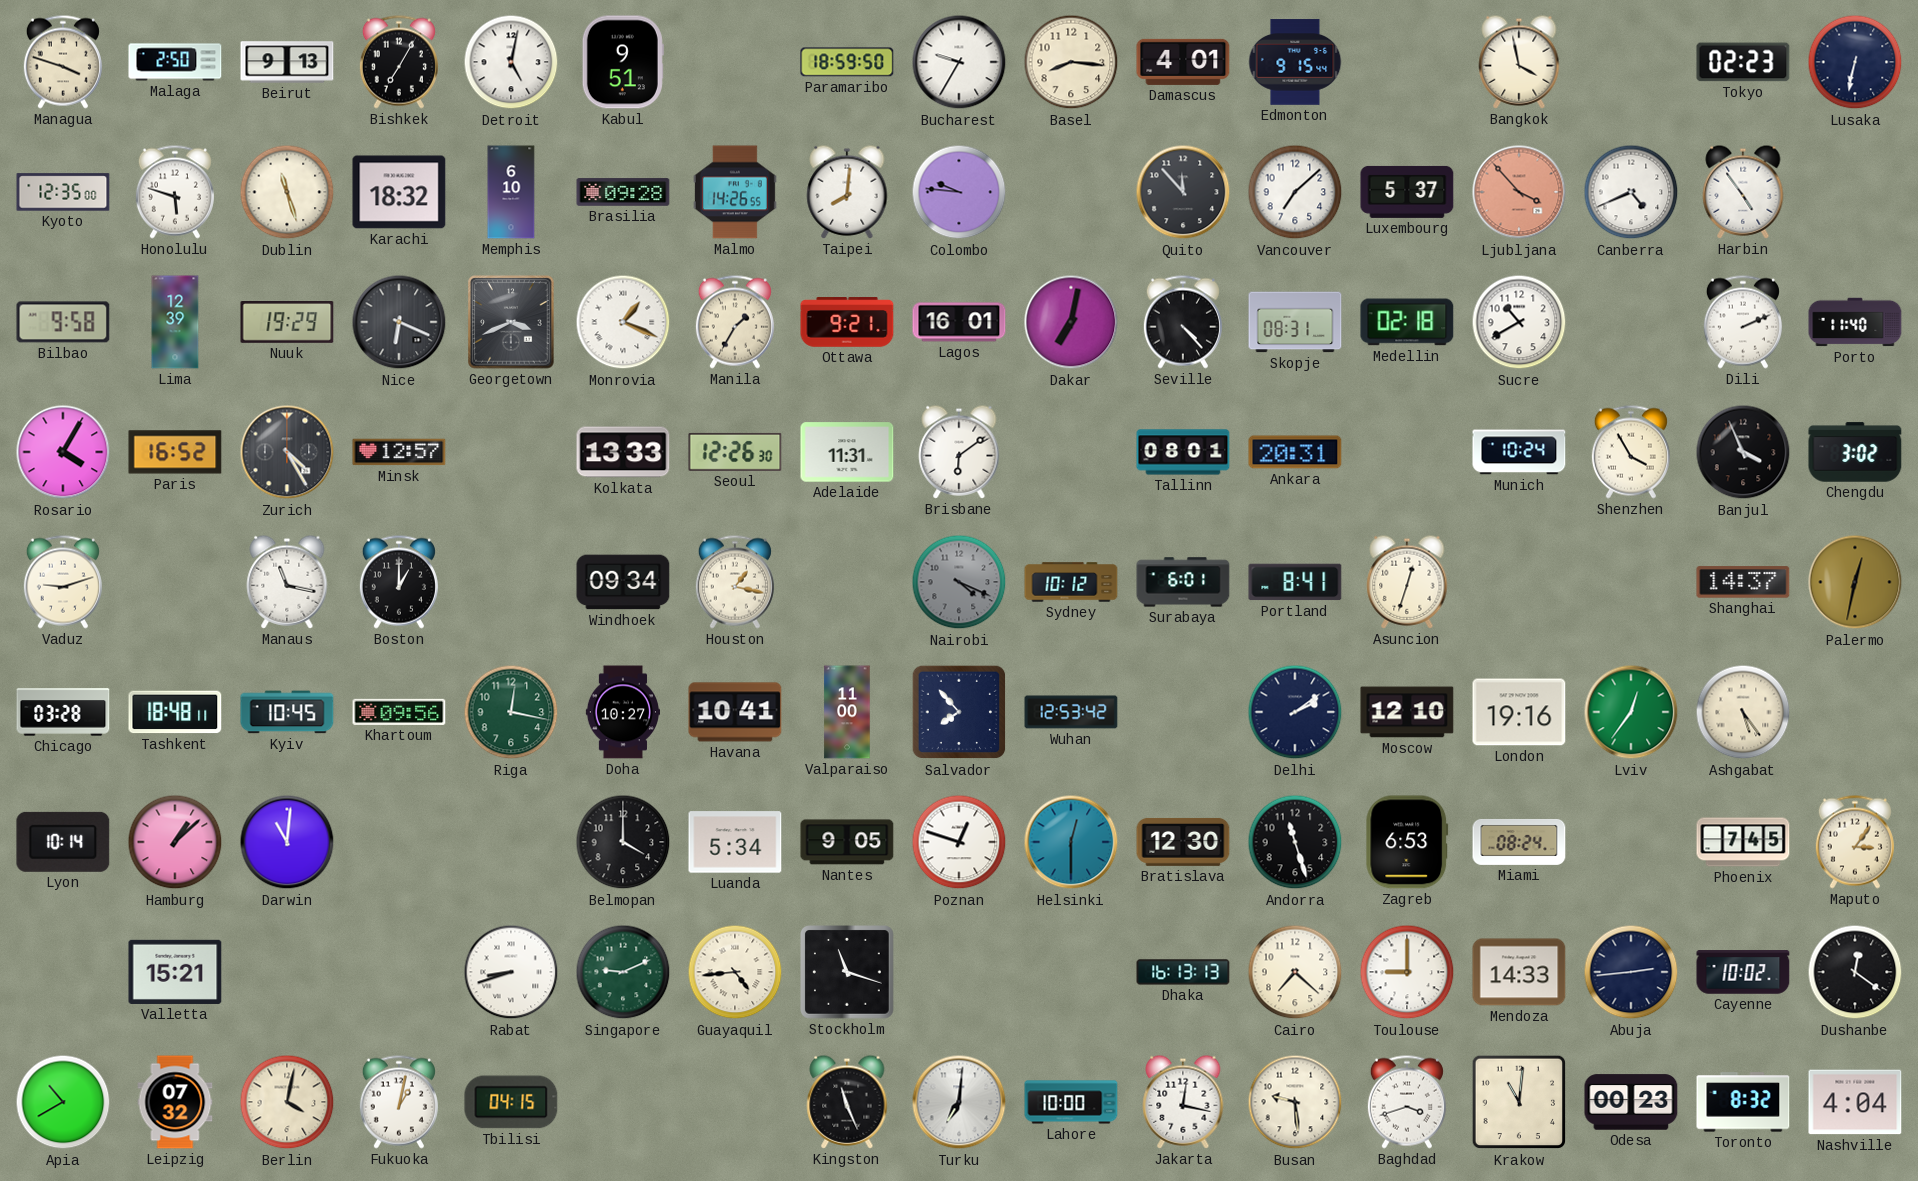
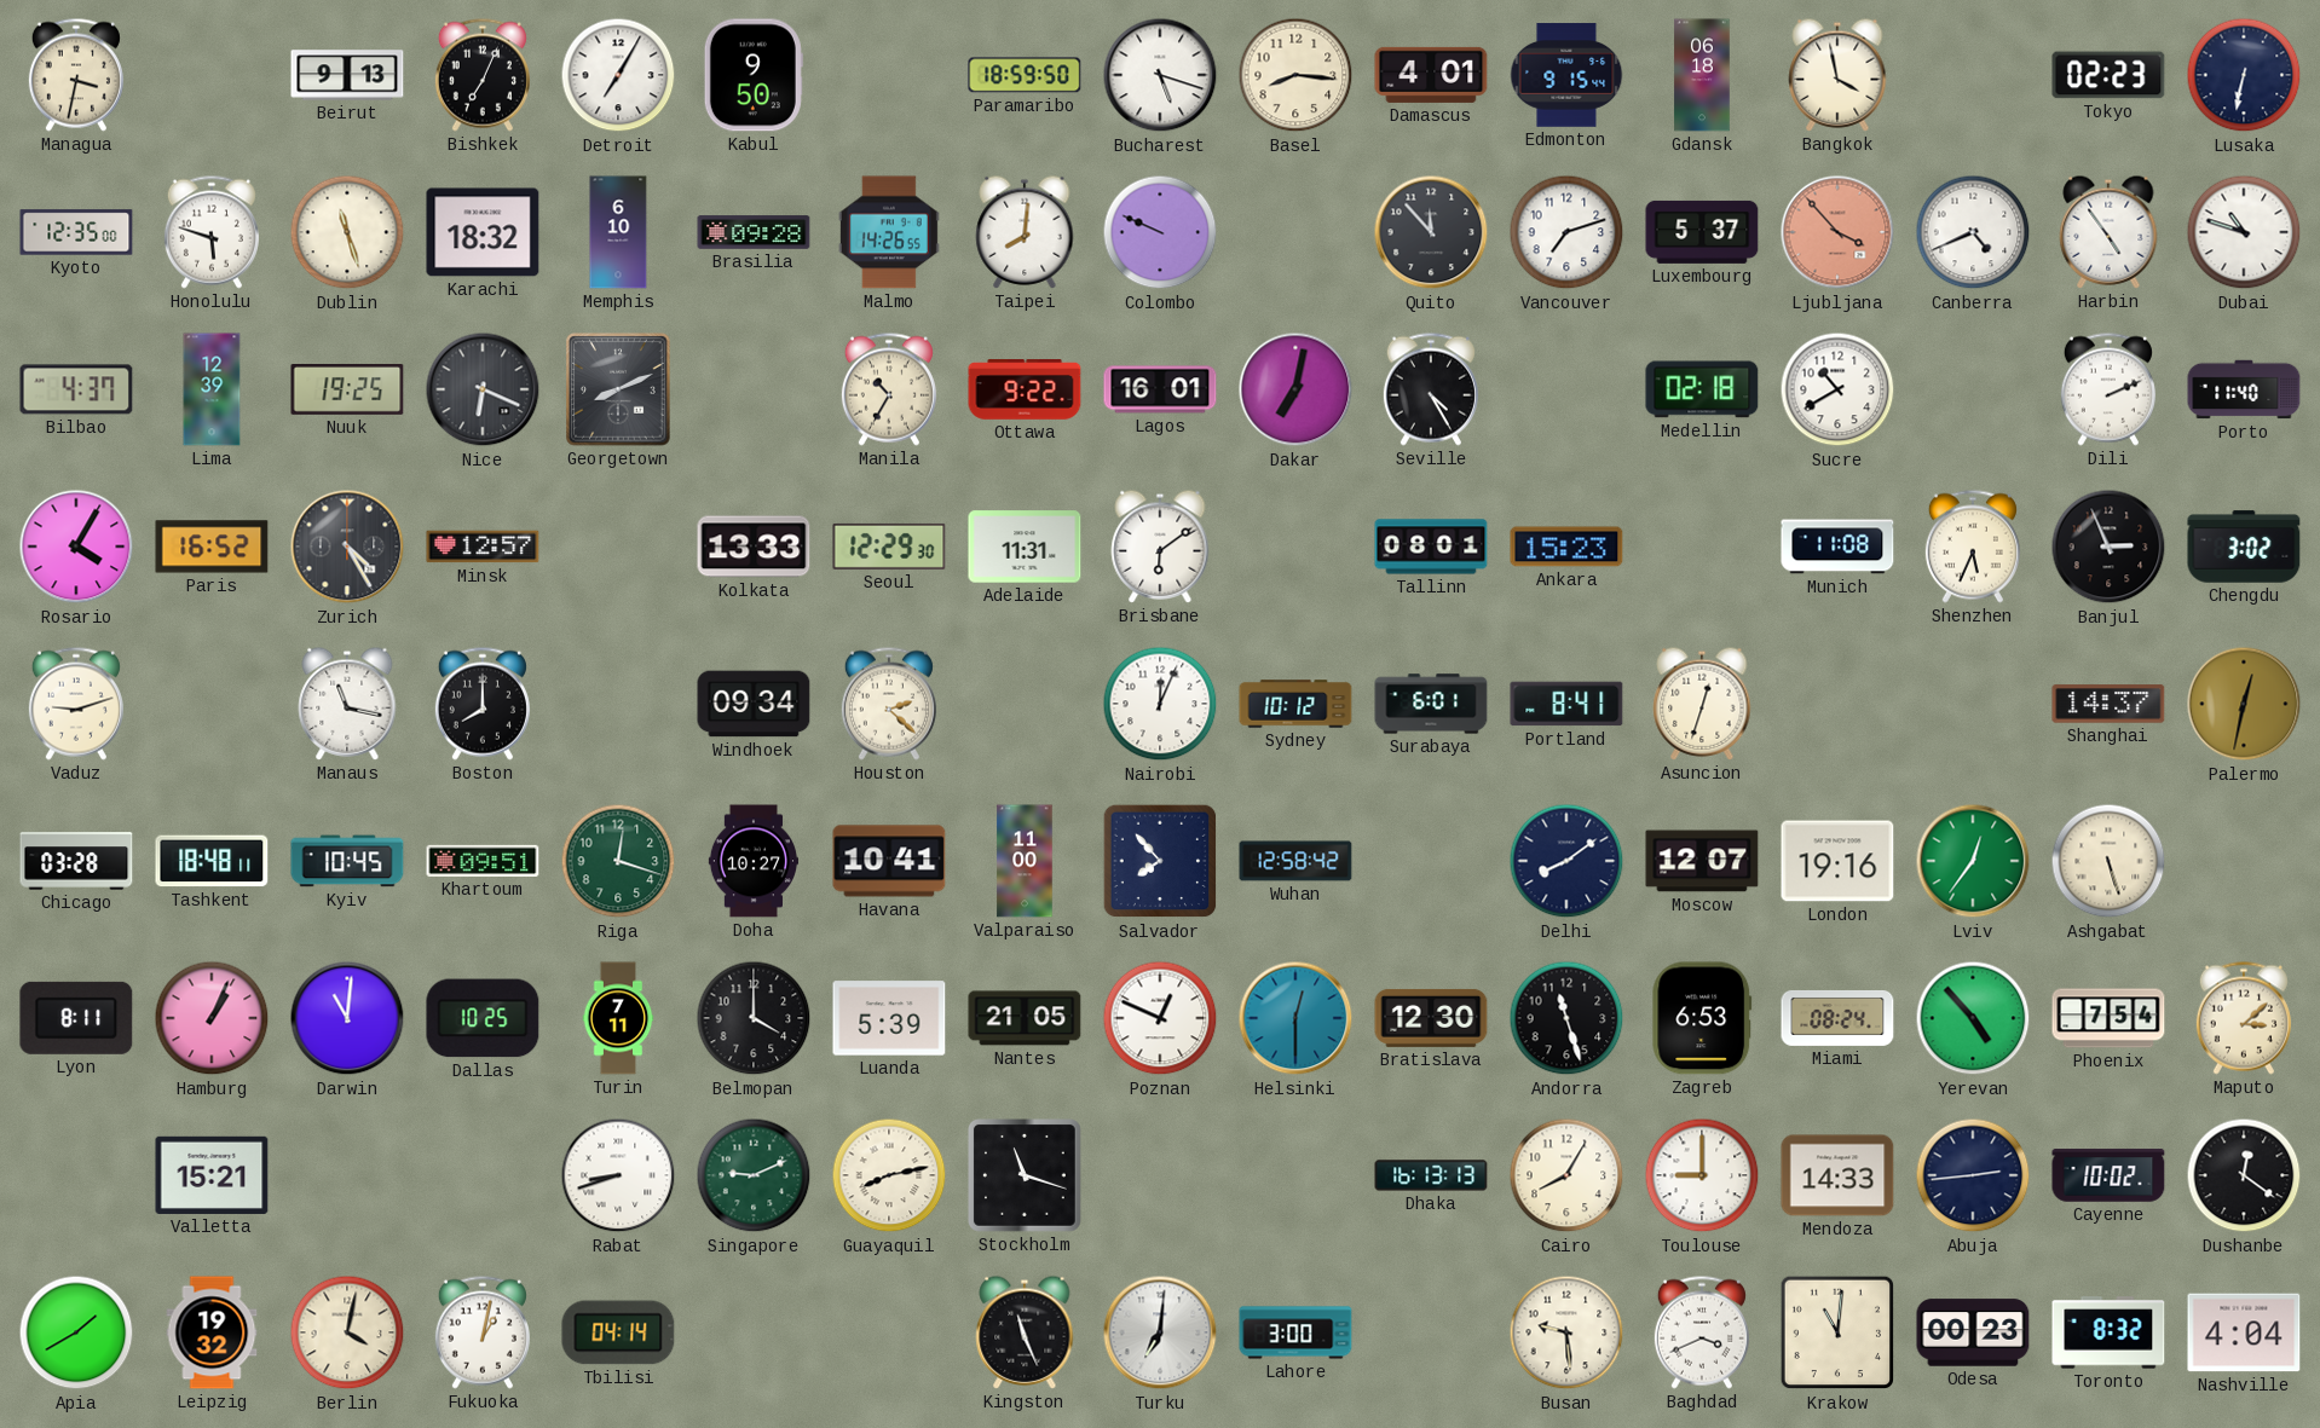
Managua: 3:48 -> 3:32 (76, 75)
Malaga: 2:50 -> none (175, 62)
Bishkek: 7:05 -> 7:04 (483, 75)
Detroit: 5:02 -> 7:05 (618, 75)
Kabul: 9:51 -> 9:50 (754, 75)
Bucharest: 9:35 -> 5:18 (1160, 75)
Gdansk: none -> 06:18 (1702, 75)
Colombo: 9:46 -> 9:49 (1160, 232)
Vancouver: 7:08 -> 7:12 (1566, 232)
Dubai: none -> 10:48 (2244, 232)
Bilbao: 9:58 -> 4:37 (76, 389)
Nuuk: 19:29 -> 19:25 (347, 391)
Georgetown: 3:41 -> 8:11 (618, 389)
Monrovia: 1:19 -> none (623, 322)
Manila: 1:35 -> 10:35 (889, 389)
Ottawa: 9:21 -> 9:22 (1025, 389)
Seville: 4:23 -> 4:25 (1431, 389)
Skopje: 08:31 -> none (1295, 322)
Seoul: 12:26 -> 12:29 (889, 547)
Ankara: 20:31 -> 15:23 (1566, 547)
Munich: 10:24 -> 11:08 (1837, 547)
Shenzhen: 3:55 -> 5:34 (1973, 547)
Banjul: 3:56 -> 2:56 (2108, 547)
Boston: 1:00 -> 8:00 (483, 704)
Houston: 1:17 -> 2:22 (889, 704)
Nairobi: 4:19 -> 12:04 (1160, 704)
Nairobi dial: grey -> white (1160, 704)
Khartoum: 09:56 -> 09:51 (483, 861)
Riga: 12:17 -> 12:18 (618, 861)
Wuhan: 12:53 -> 12:58 (1295, 861)
Delhi: 2:09 -> 8:09 (1566, 861)
Moscow: 12:10 -> 12:07 (1702, 861)
Ashgabat: 5:24 -> 5:27 (2108, 861)
Lyon: 10:14 -> 8:11 (76, 1018)
Hamburg: 1:08 -> 1:04 (212, 1018)
Dallas: none -> 10:25 (483, 1018)
Turin: none -> 7:11 (618, 1018)
Luanda: 5:34 -> 5:39 (889, 1018)
Nantes: 9:05 -> 21:05 (1025, 1018)
Poznan: 12:48 -> 12:49 (1160, 1018)
Yerevan: none -> 4:53 (1973, 1018)
Phoenix: 7:45 -> 7:54 (2108, 1018)
Maputo: 3:06 -> 3:08 (2244, 1018)
Guayaquil: 4:44 -> 8:13 (889, 1175)
Cairo: 7:22 -> 8:05 (1566, 1175)
Apia: 10:40 -> 1:40 (76, 1332)
Leipzig: 07:32 -> 19:32 (212, 1332)
Tbilisi: 04:15 -> 04:14 (618, 1332)
Lahore: 10:00 -> 3:00 (1295, 1332)
Jakarta: 12:17 -> none (1183, 1102)
Baghdad: 3:42 -> 3:41 (1702, 1332)
